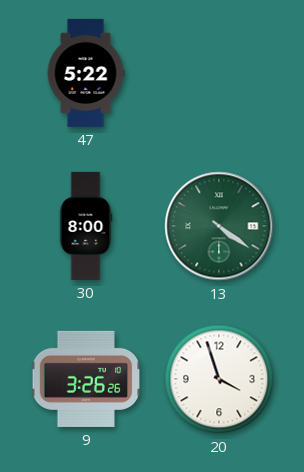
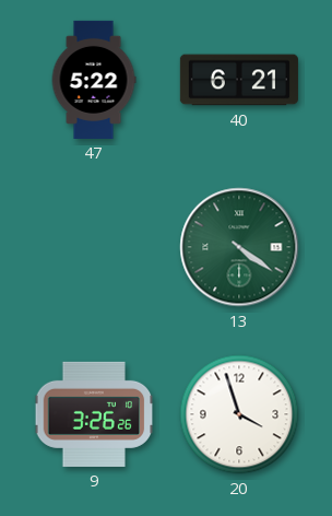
40: none -> 6:21 (239, 80)
30: 8:00 -> none (86, 226)
